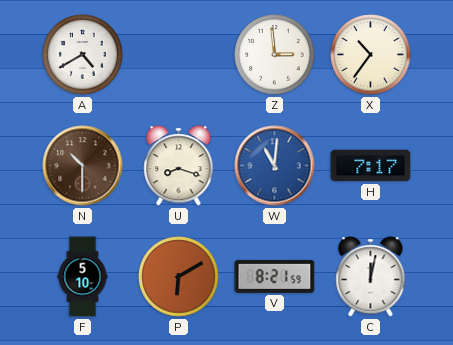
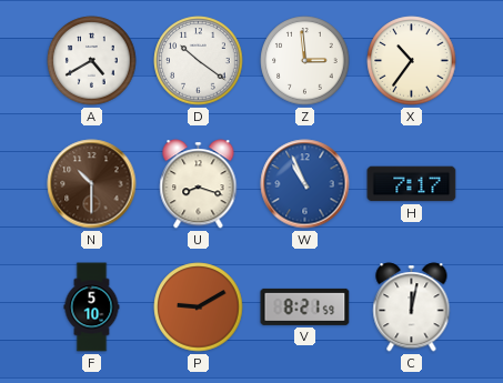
D: none -> 10:21 (199, 61)
W: 11:01 -> 10:56 (305, 184)
P: 6:10 -> 9:10 (199, 308)
